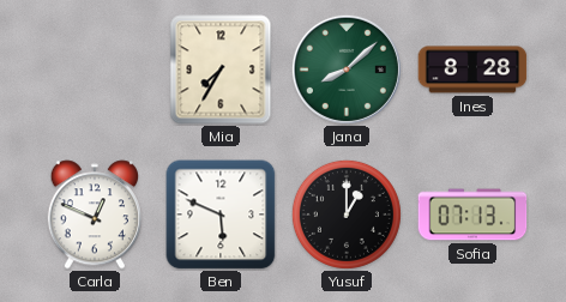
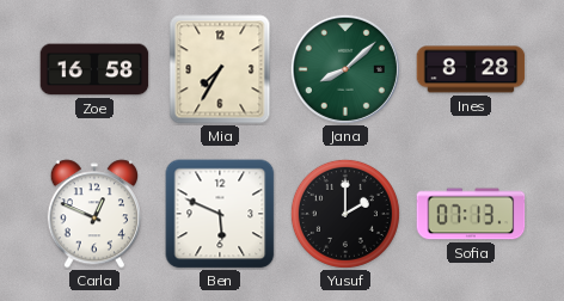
Zoe: none -> 16:58 (94, 69)
Yusuf: 1:00 -> 2:00 (345, 214)
